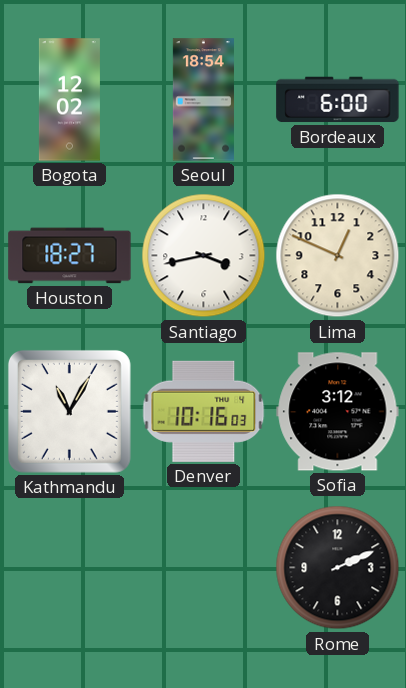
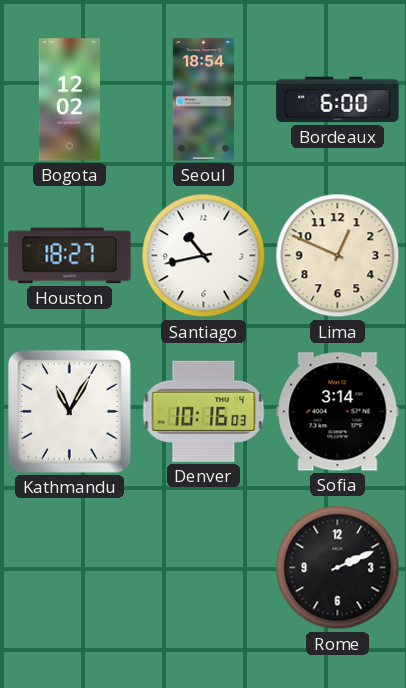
Santiago: 3:43 -> 10:43 (204, 256)
Sofia: 3:12 -> 3:14 (338, 412)
